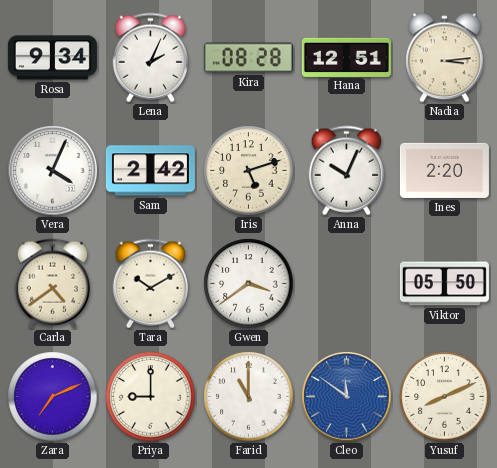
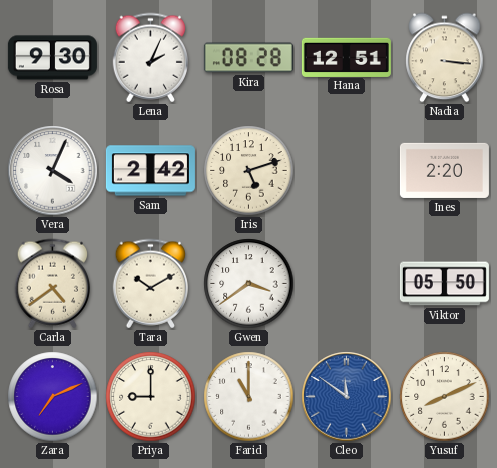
Rosa: 9:34 -> 9:30 (52, 58)
Nadia: 3:14 -> 3:16 (445, 58)
Anna: 10:04 -> none (346, 171)
